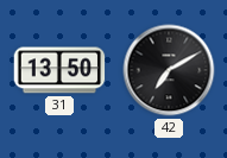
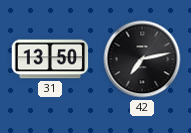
42: 7:10 -> 7:13 (142, 59)
